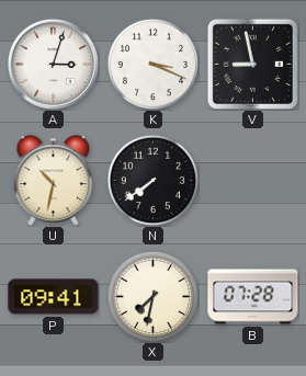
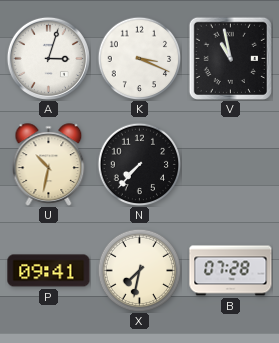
V: 8:58 -> 10:58 (230, 58)
N: 7:39 -> 7:37 (139, 164)
